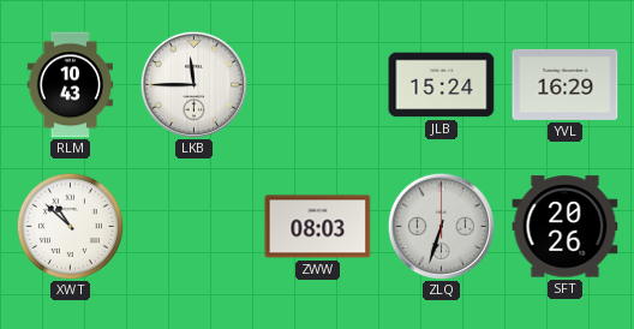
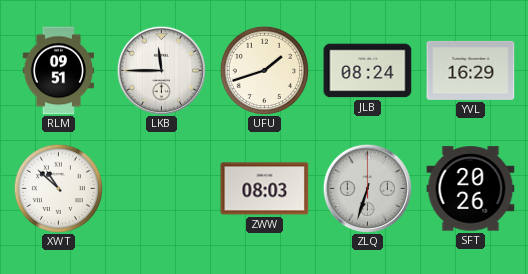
RLM: 10:43 -> 09:51 (59, 71)
UFU: none -> 1:42 (264, 70)
JLB: 15:24 -> 08:24 (368, 71)
